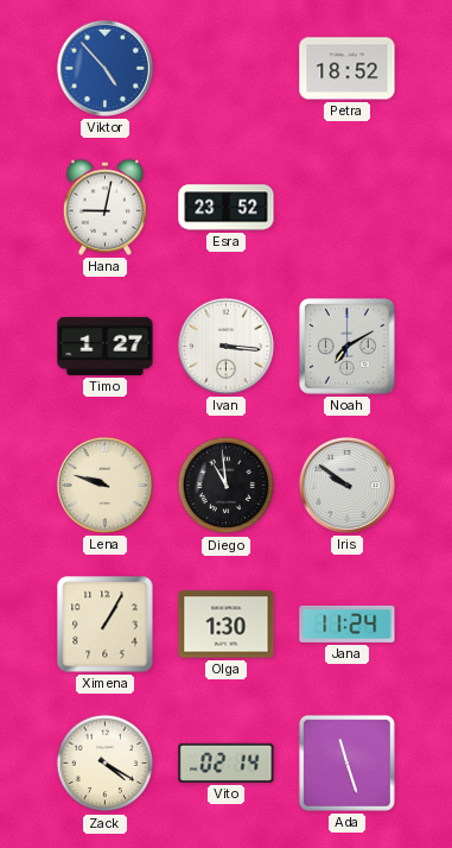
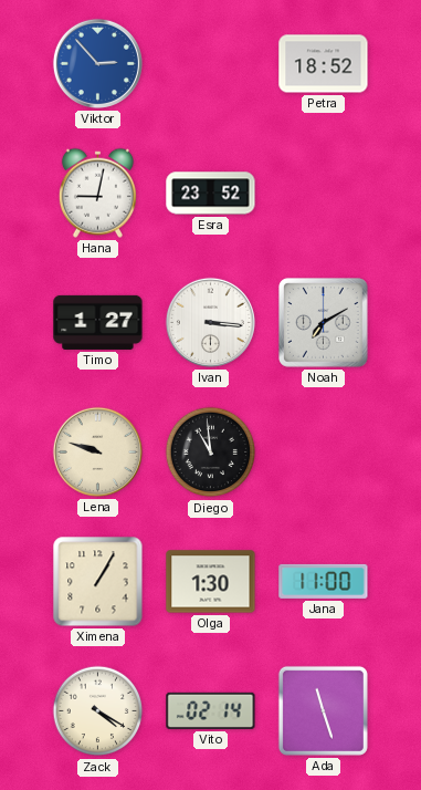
Viktor: 4:53 -> 2:53 (97, 63)
Iris: 9:51 -> none (346, 485)
Jana: 11:24 -> 11:00 (324, 581)
